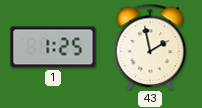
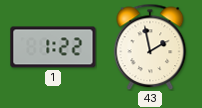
1: 1:25 -> 1:22 (53, 47)
